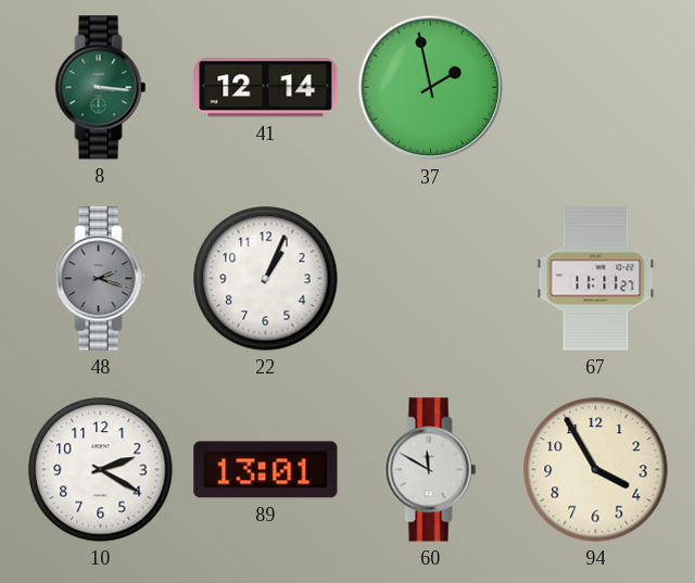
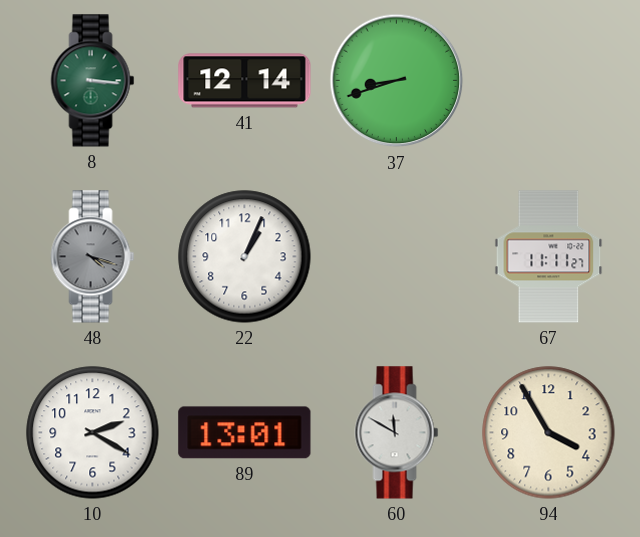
37: 1:58 -> 8:42 (397, 81)
48: 2:18 -> 4:18 (93, 257)
